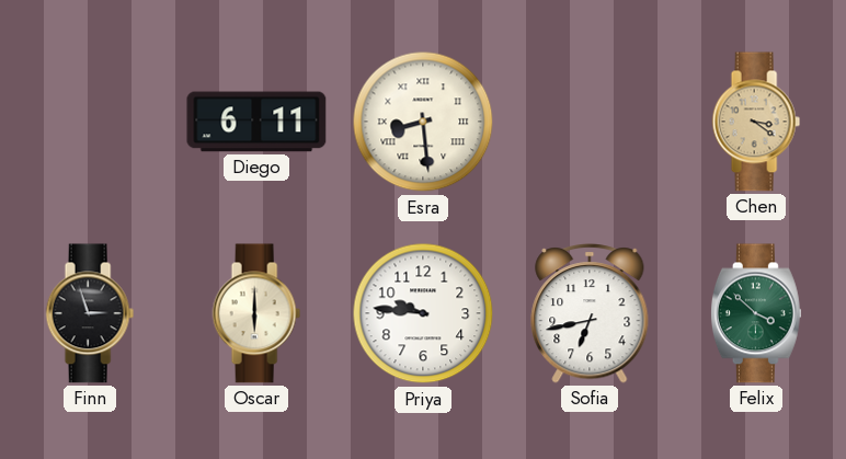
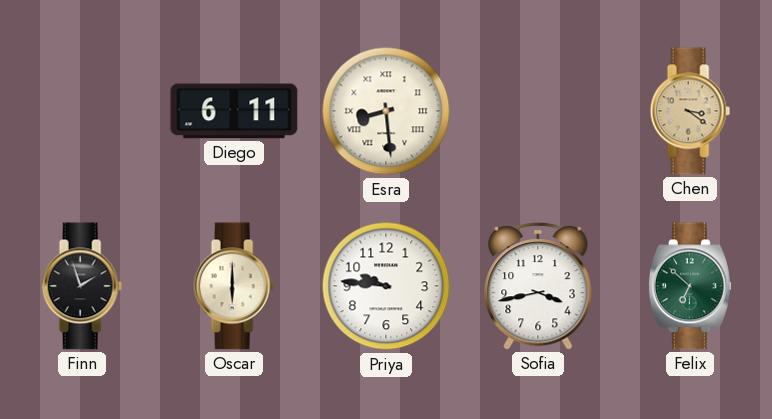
Finn: 2:57 -> 1:57 (82, 286)
Sofia: 6:43 -> 3:43 (538, 287)
Felix: 3:52 -> 6:52 (690, 286)
